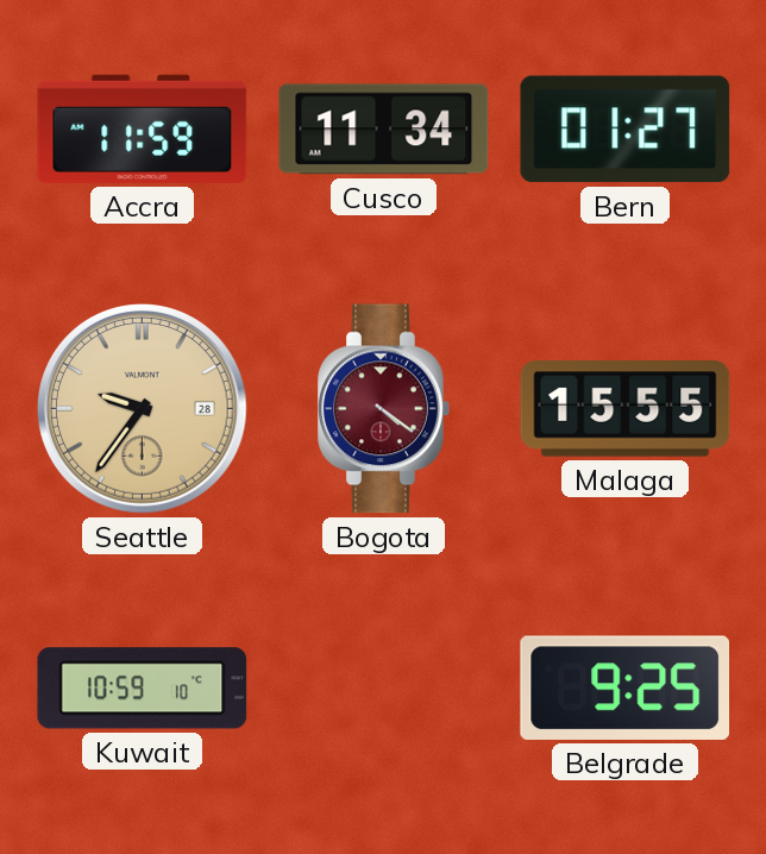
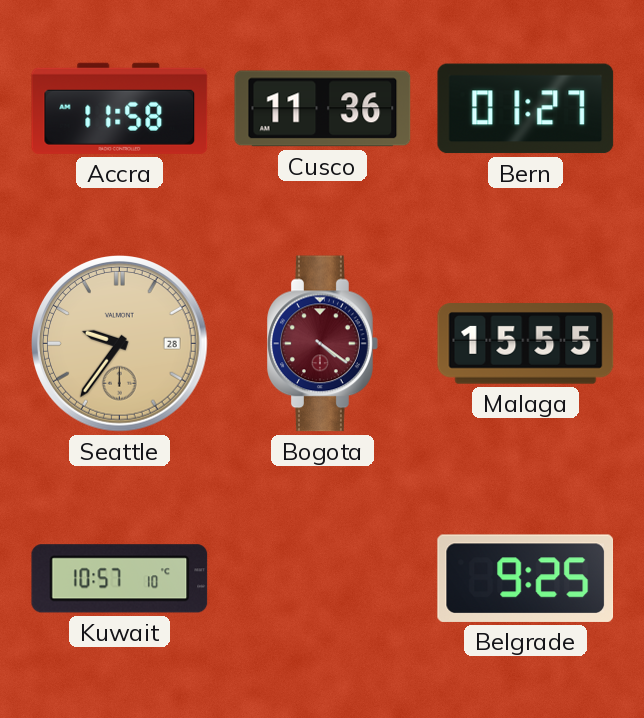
Accra: 11:59 -> 11:58 (120, 108)
Cusco: 11:34 -> 11:36 (323, 109)
Kuwait: 10:59 -> 10:57 (120, 579)
